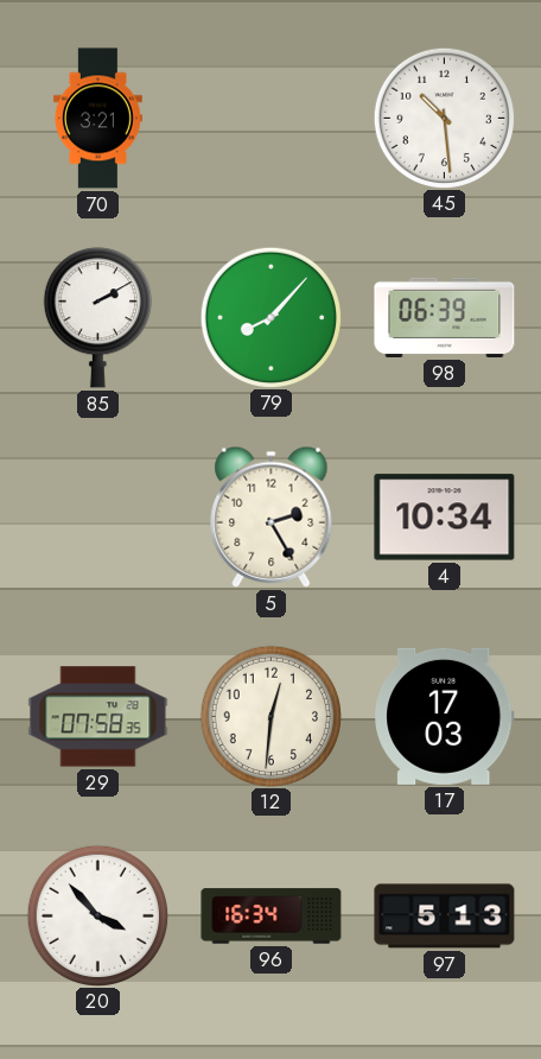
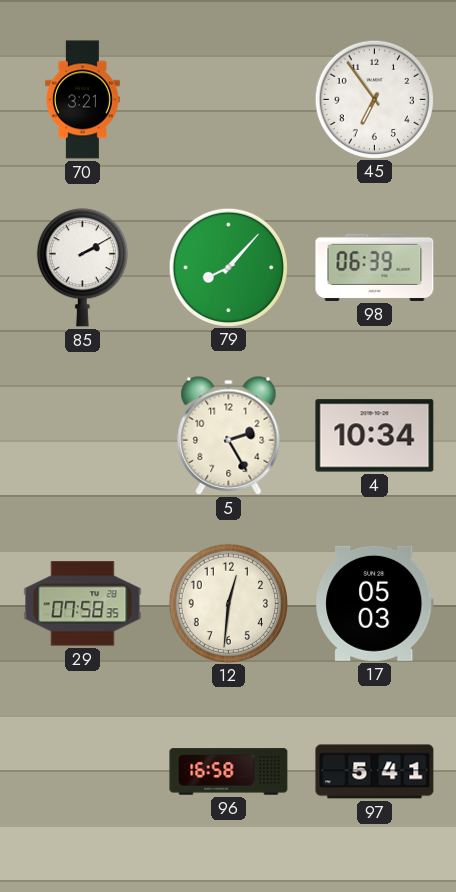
45: 10:29 -> 6:54 (374, 99)
17: 17:03 -> 05:03 (375, 603)
20: 3:53 -> none (97, 915)
96: 16:34 -> 16:58 (229, 772)
97: 5:13 -> 5:41 (375, 772)
